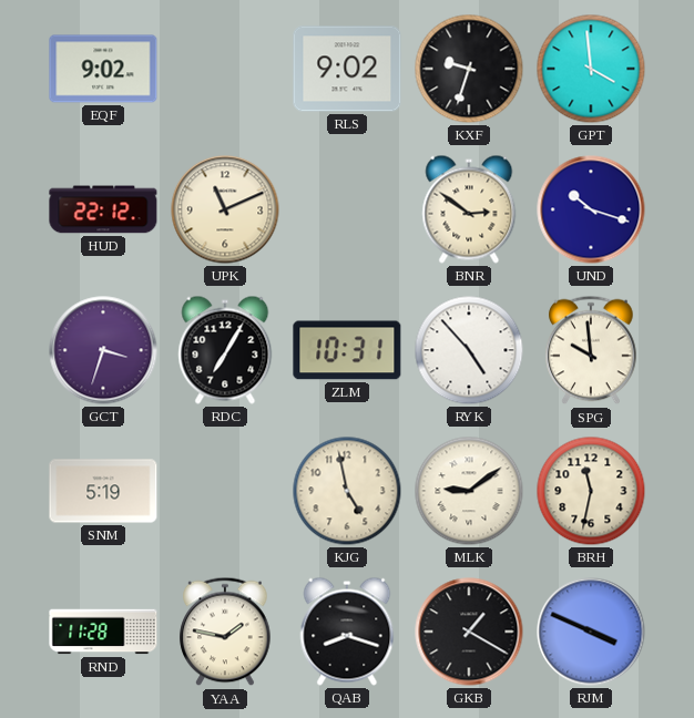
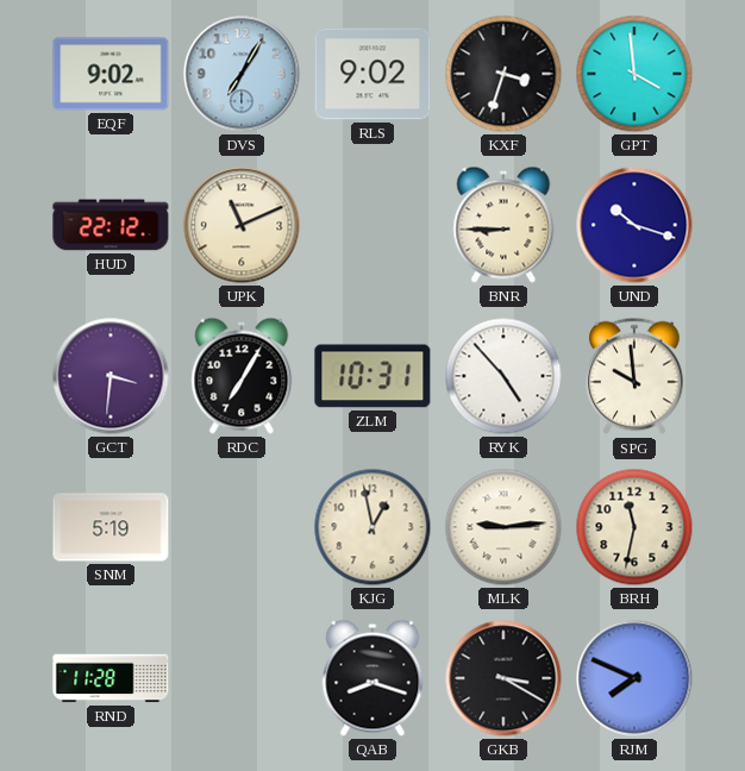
DVS: none -> 7:05 (242, 74)
KXF: 9:33 -> 3:33 (503, 74)
BNR: 2:51 -> 8:45 (503, 225)
GCT: 3:33 -> 3:31 (111, 376)
KJG: 4:58 -> 12:58 (372, 527)
MLK: 9:09 -> 9:14 (503, 527)
YAA: 1:47 -> none (225, 632)
GKB: 1:20 -> 3:20 (503, 678)
RJM: 3:49 -> 7:49 (634, 678)
